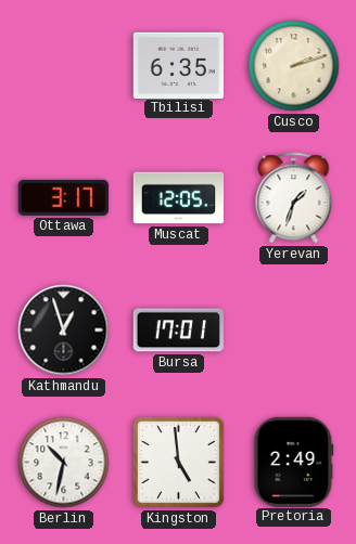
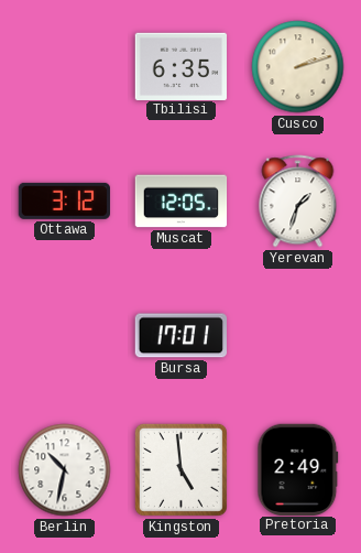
Ottawa: 3:17 -> 3:12 (64, 200)
Kathmandu: 12:57 -> none (64, 331)
